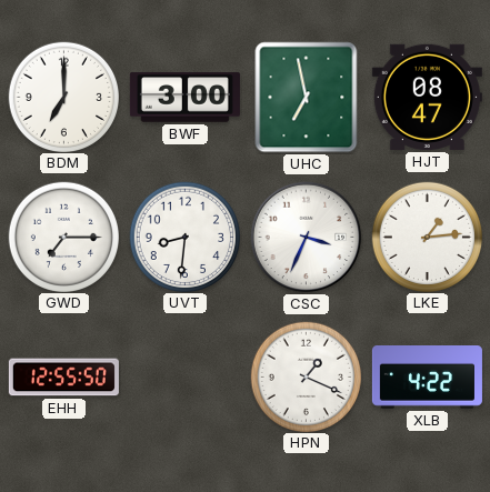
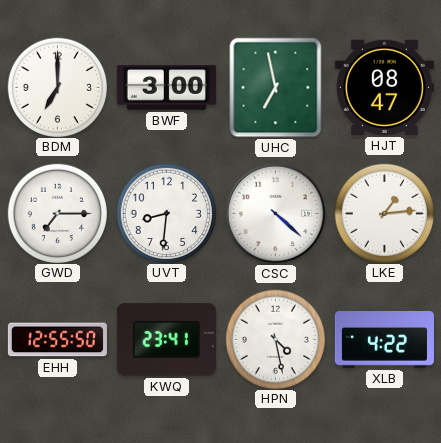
CSC: 3:34 -> 4:22 (276, 214)
KWQ: none -> 23:41 (166, 340)
HPN: 1:19 -> 4:28 (275, 339)
